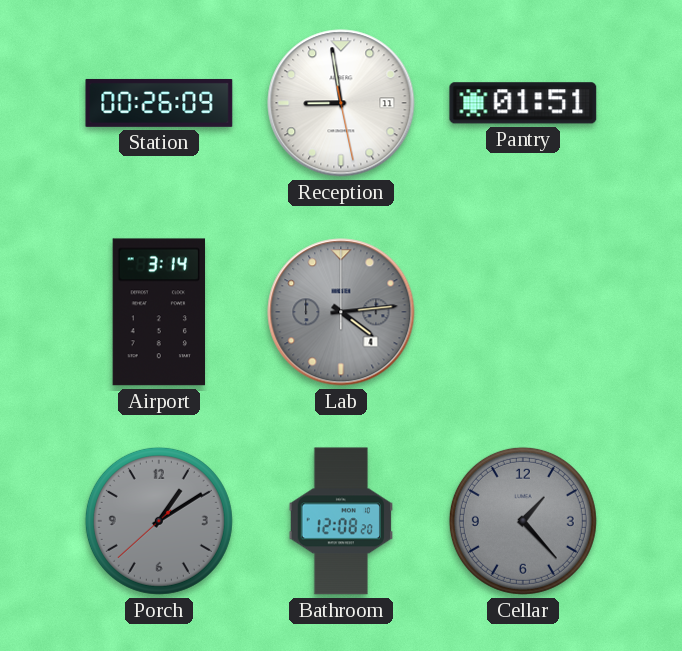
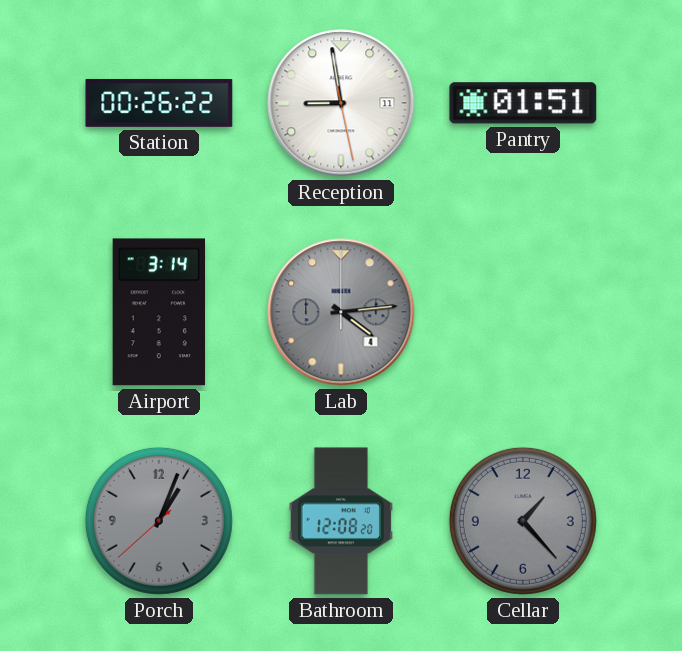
Station: 00:26:09 -> 00:26:22 (159, 103)
Porch: 1:09 -> 1:03 (159, 521)
